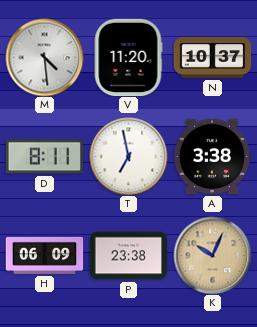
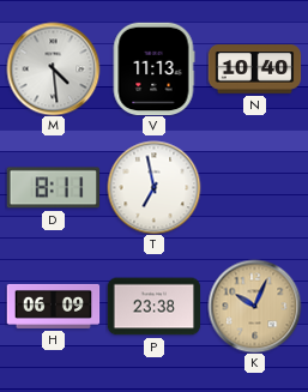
V: 11:20 -> 11:13 (153, 68)
N: 10:37 -> 10:40 (254, 70)
A: 3:38 -> none (212, 157)
